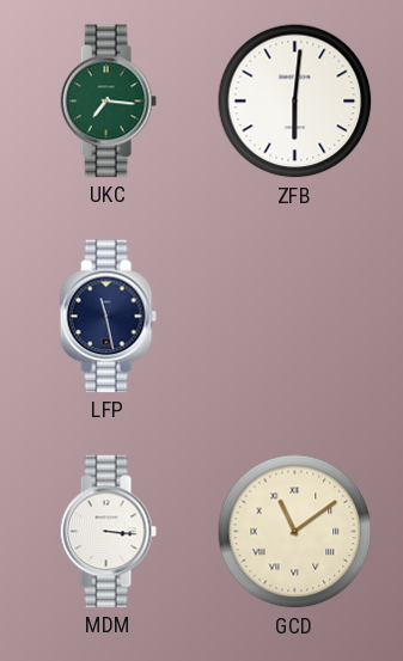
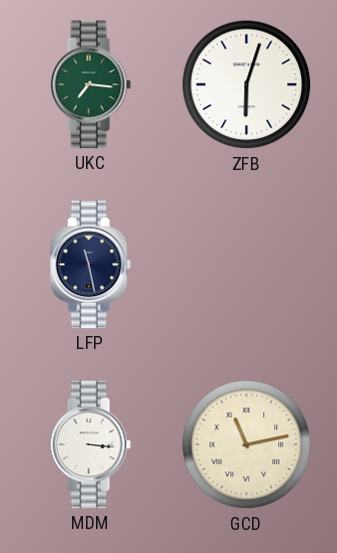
ZFB: 6:01 -> 6:03 (247, 85)
GCD: 11:09 -> 11:13 (247, 445)
